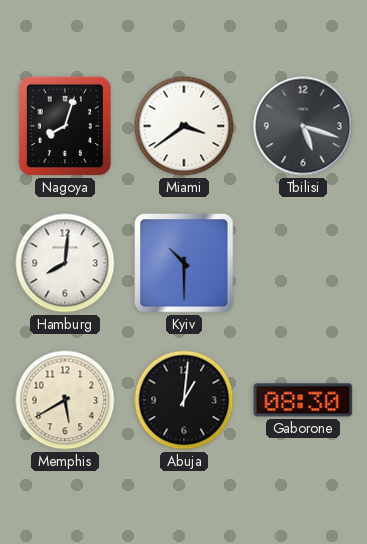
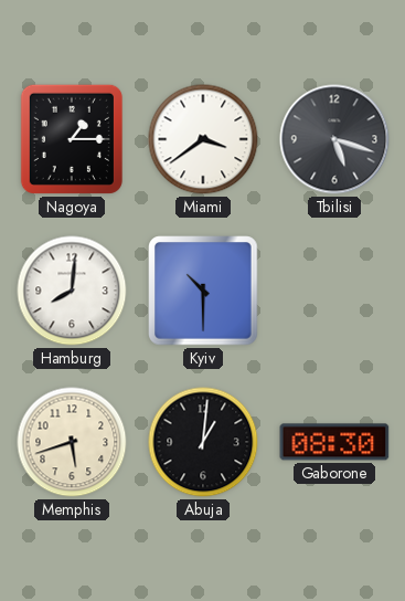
Nagoya: 8:03 -> 1:15 (72, 139)
Memphis: 5:40 -> 5:42 (72, 442)
